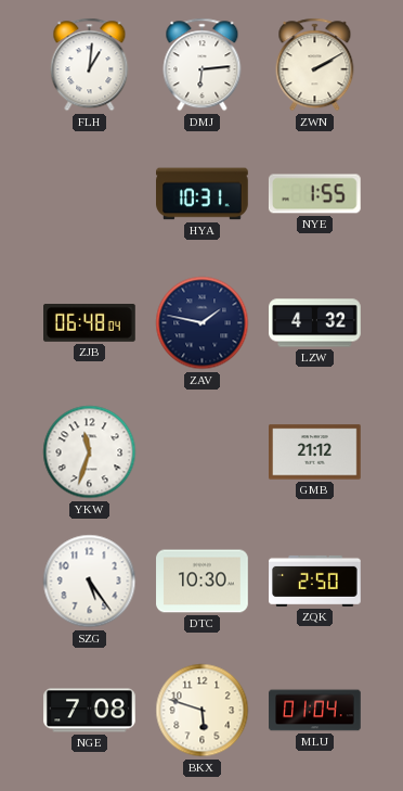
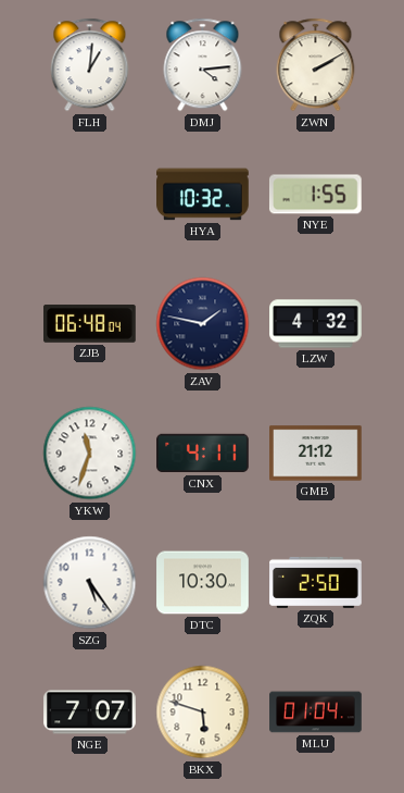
DMJ: 6:14 -> 4:14 (203, 65)
HYA: 10:31 -> 10:32 (203, 195)
CNX: none -> 4:11 (203, 454)
NGE: 7:08 -> 7:07 (90, 713)
